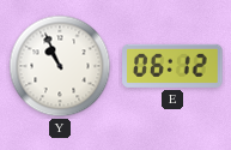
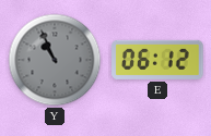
Y dial: white -> grey (55, 60)
